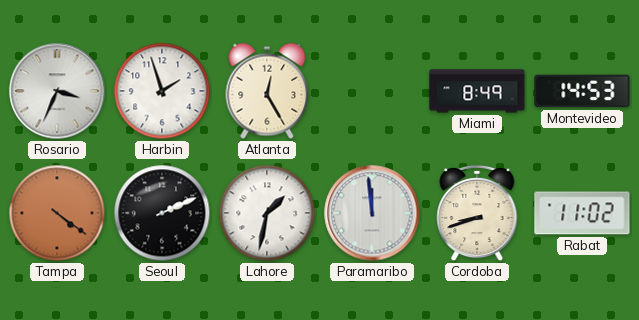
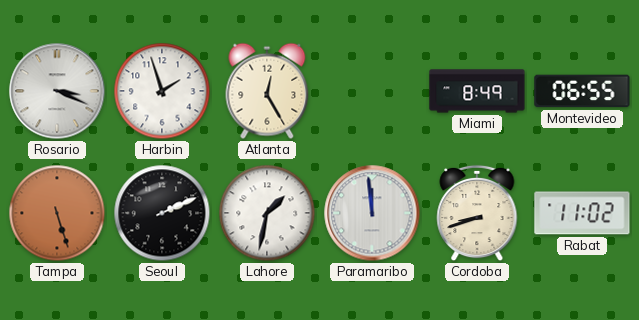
Rosario: 3:34 -> 3:19 (57, 91)
Montevideo: 14:53 -> 06:55 (582, 91)
Tampa: 4:21 -> 5:27 (57, 213)
